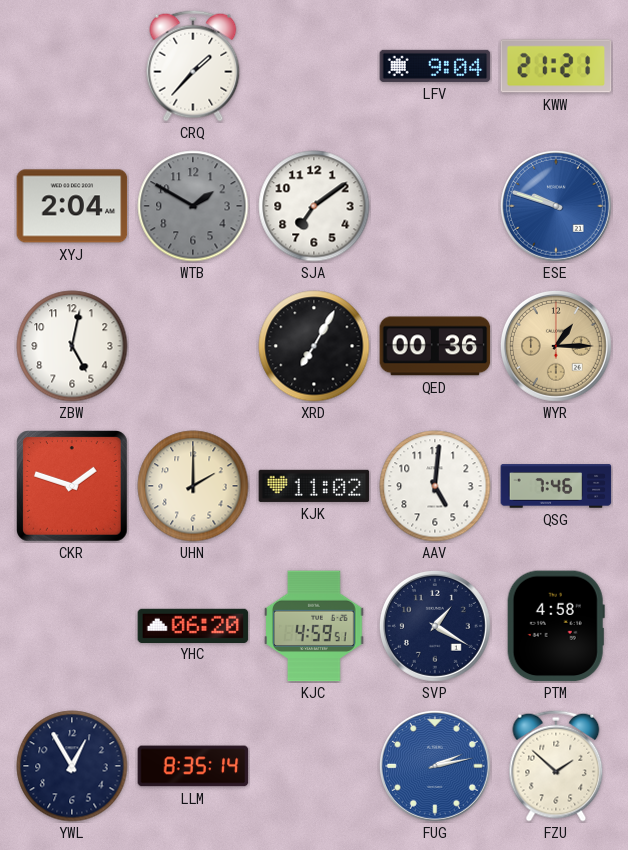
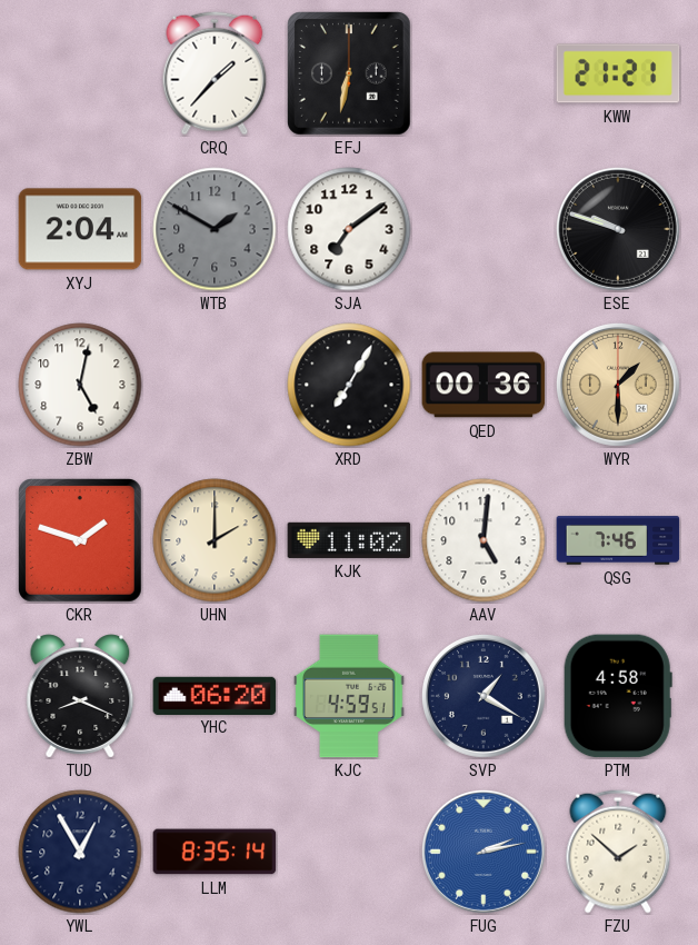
EFJ: none -> 6:32 (350, 74)
LFV: 9:04 -> none (435, 66)
ESE dial: blue -> black (618, 229)
WYR: 1:15 -> 1:30 (618, 385)
TUD: none -> 8:19 (80, 696)
